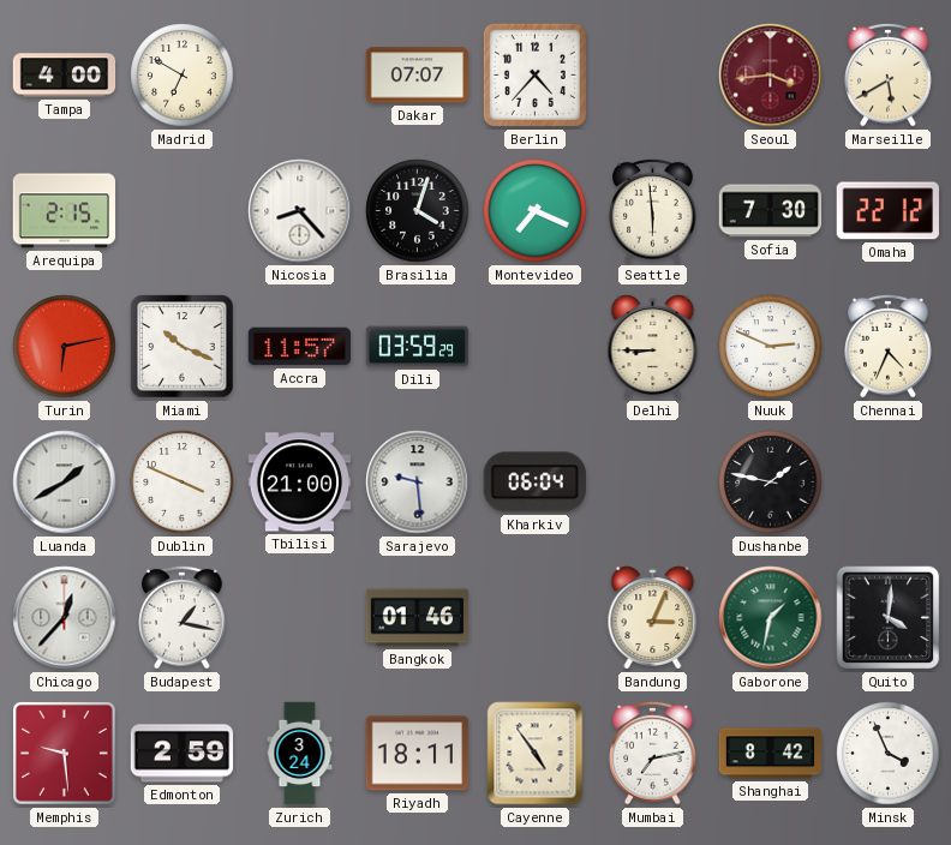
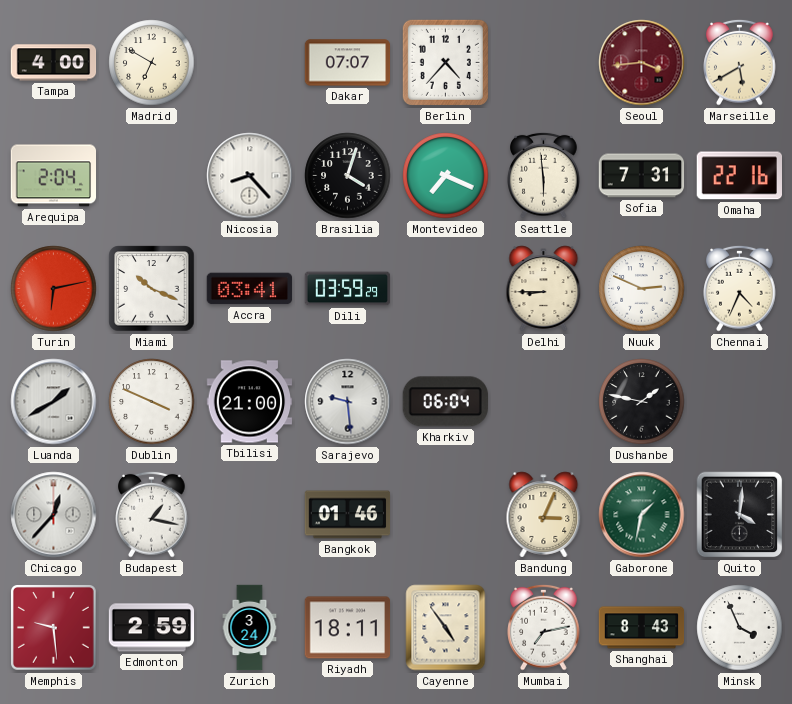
Arequipa: 2:15 -> 2:04 (54, 176)
Sofia: 7:30 -> 7:31 (642, 176)
Omaha: 22:12 -> 22:16 (739, 176)
Accra: 11:57 -> 03:41 (250, 289)
Shanghai: 8:42 -> 8:43 (642, 628)
